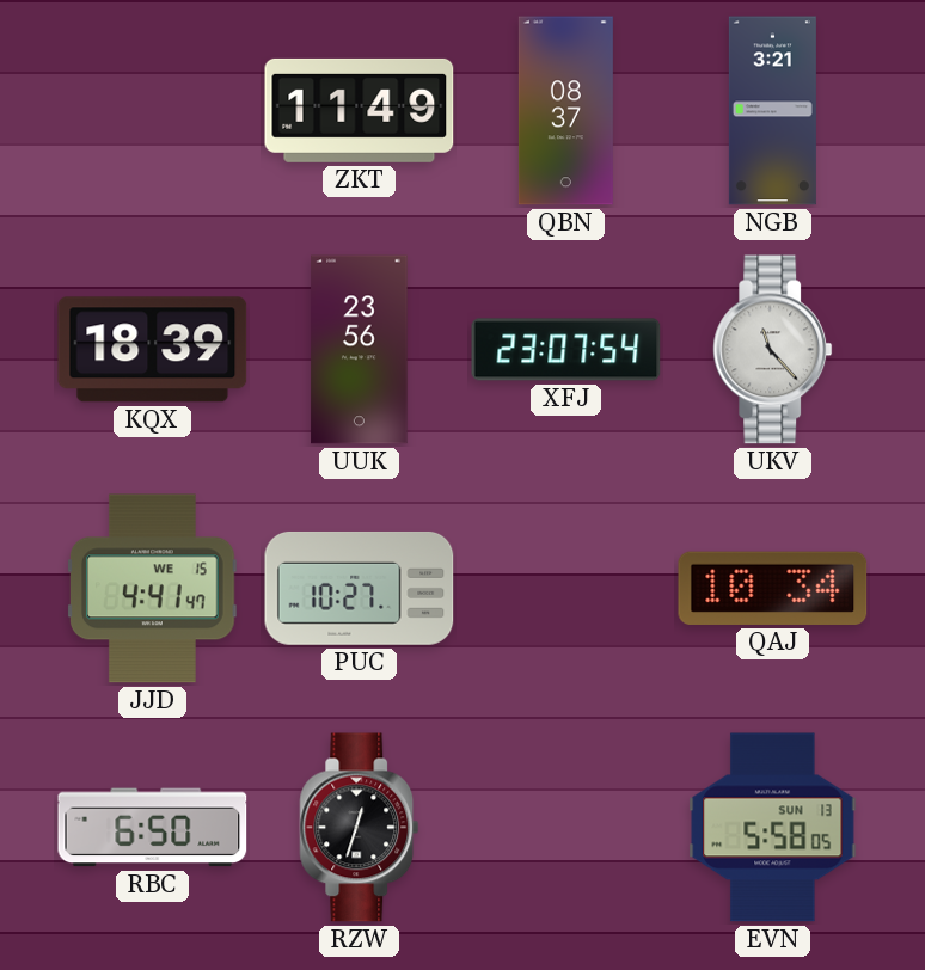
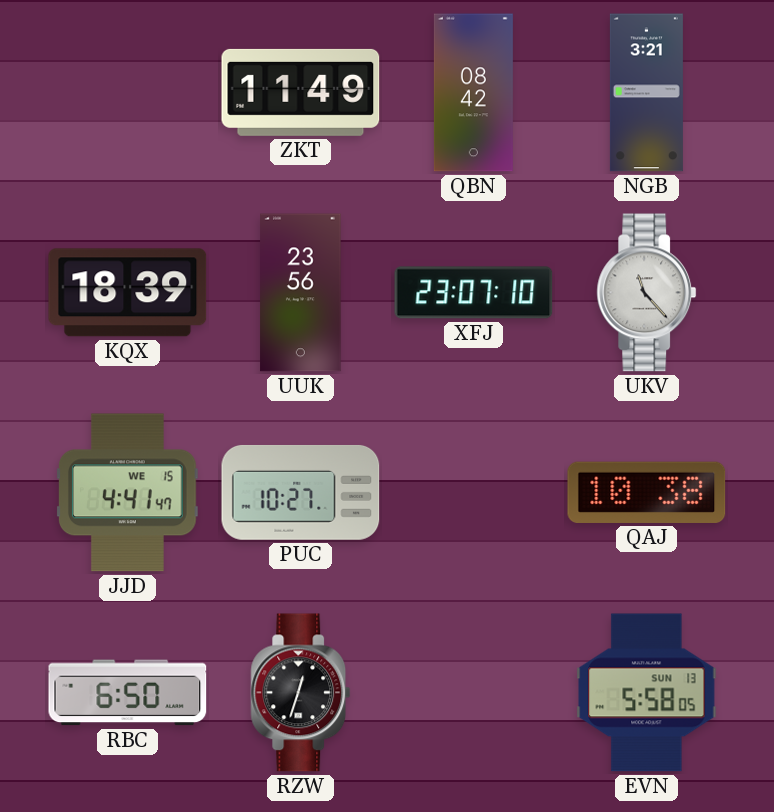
QBN: 08:37 -> 08:42 (473, 93)
XFJ: 23:07:54 -> 23:07:10 (474, 293)
QAJ: 10:34 -> 10:38 (647, 492)
